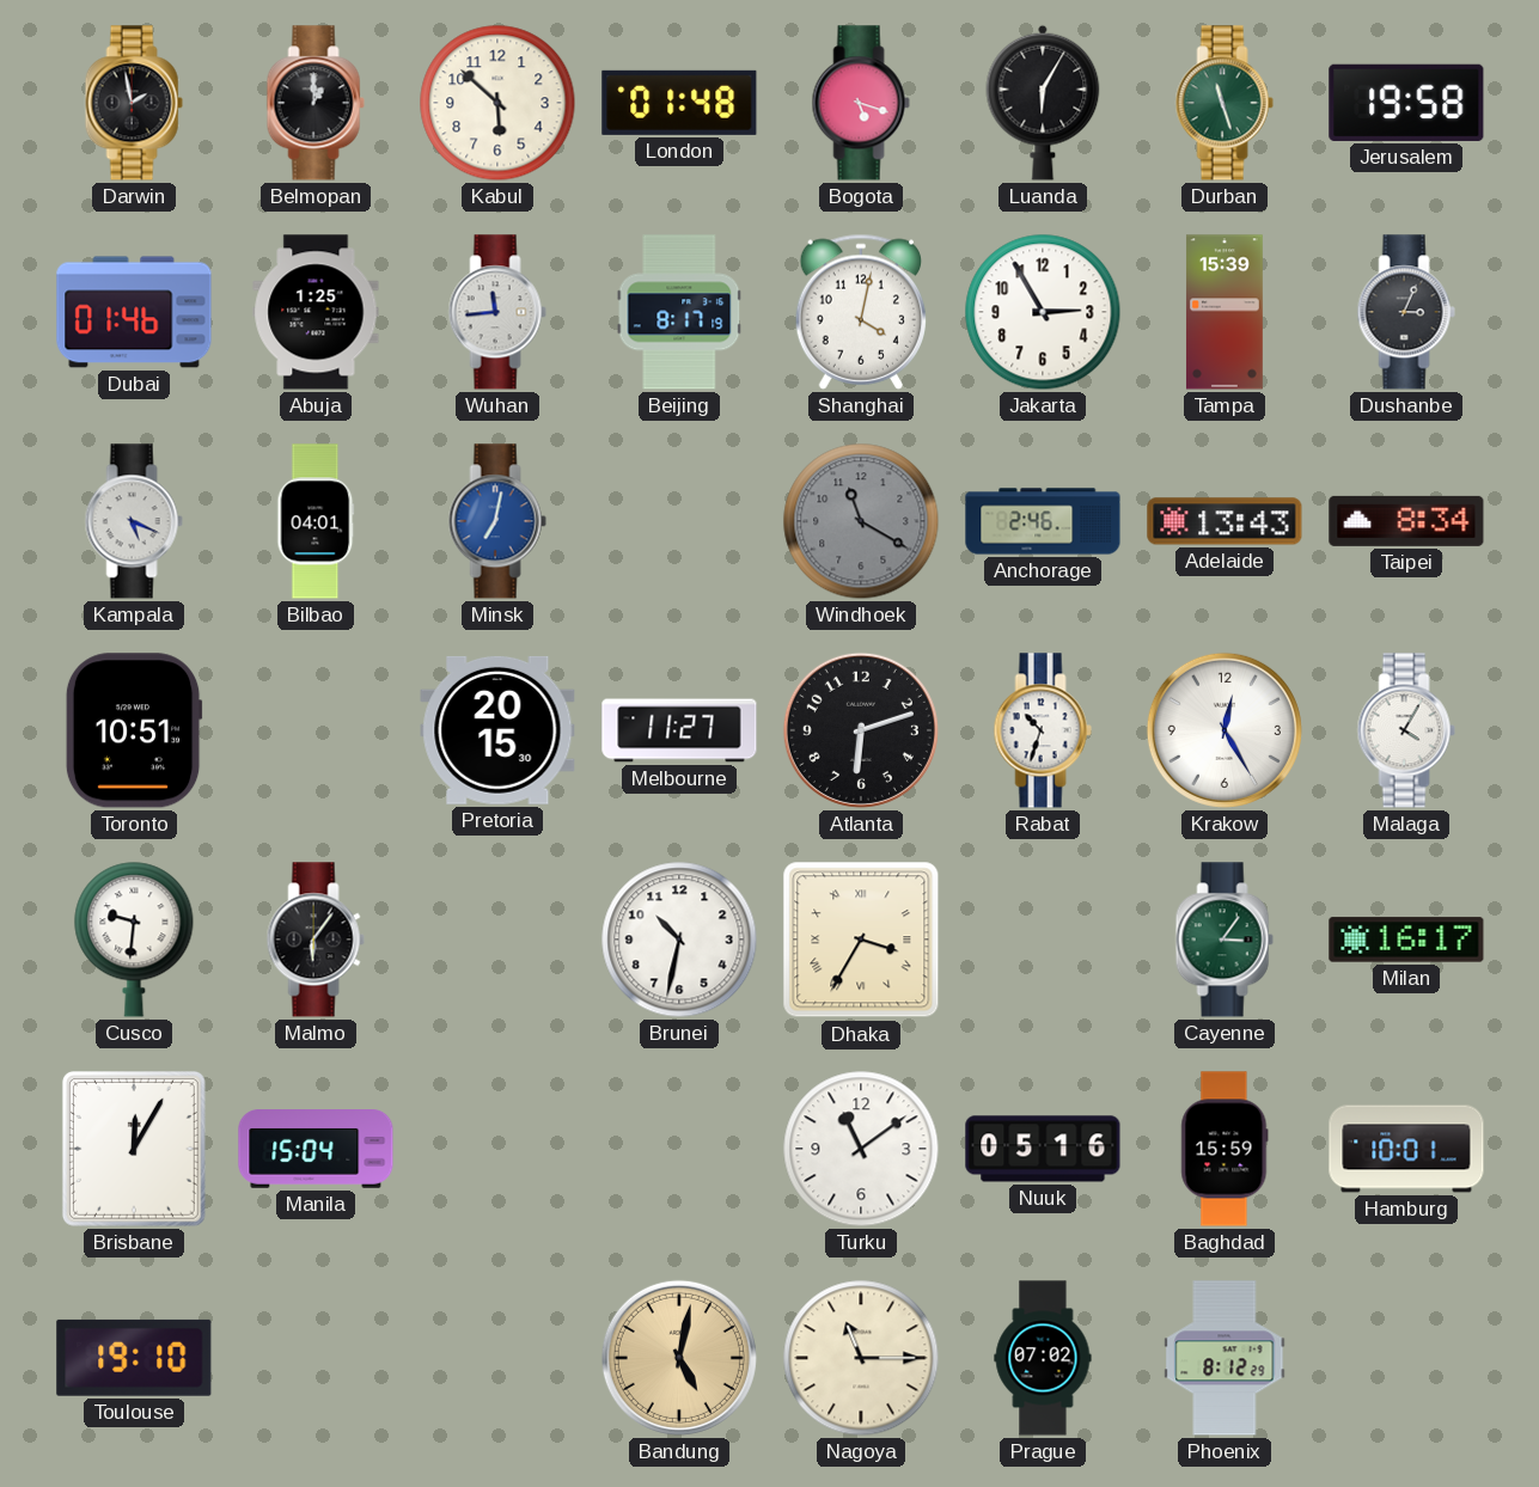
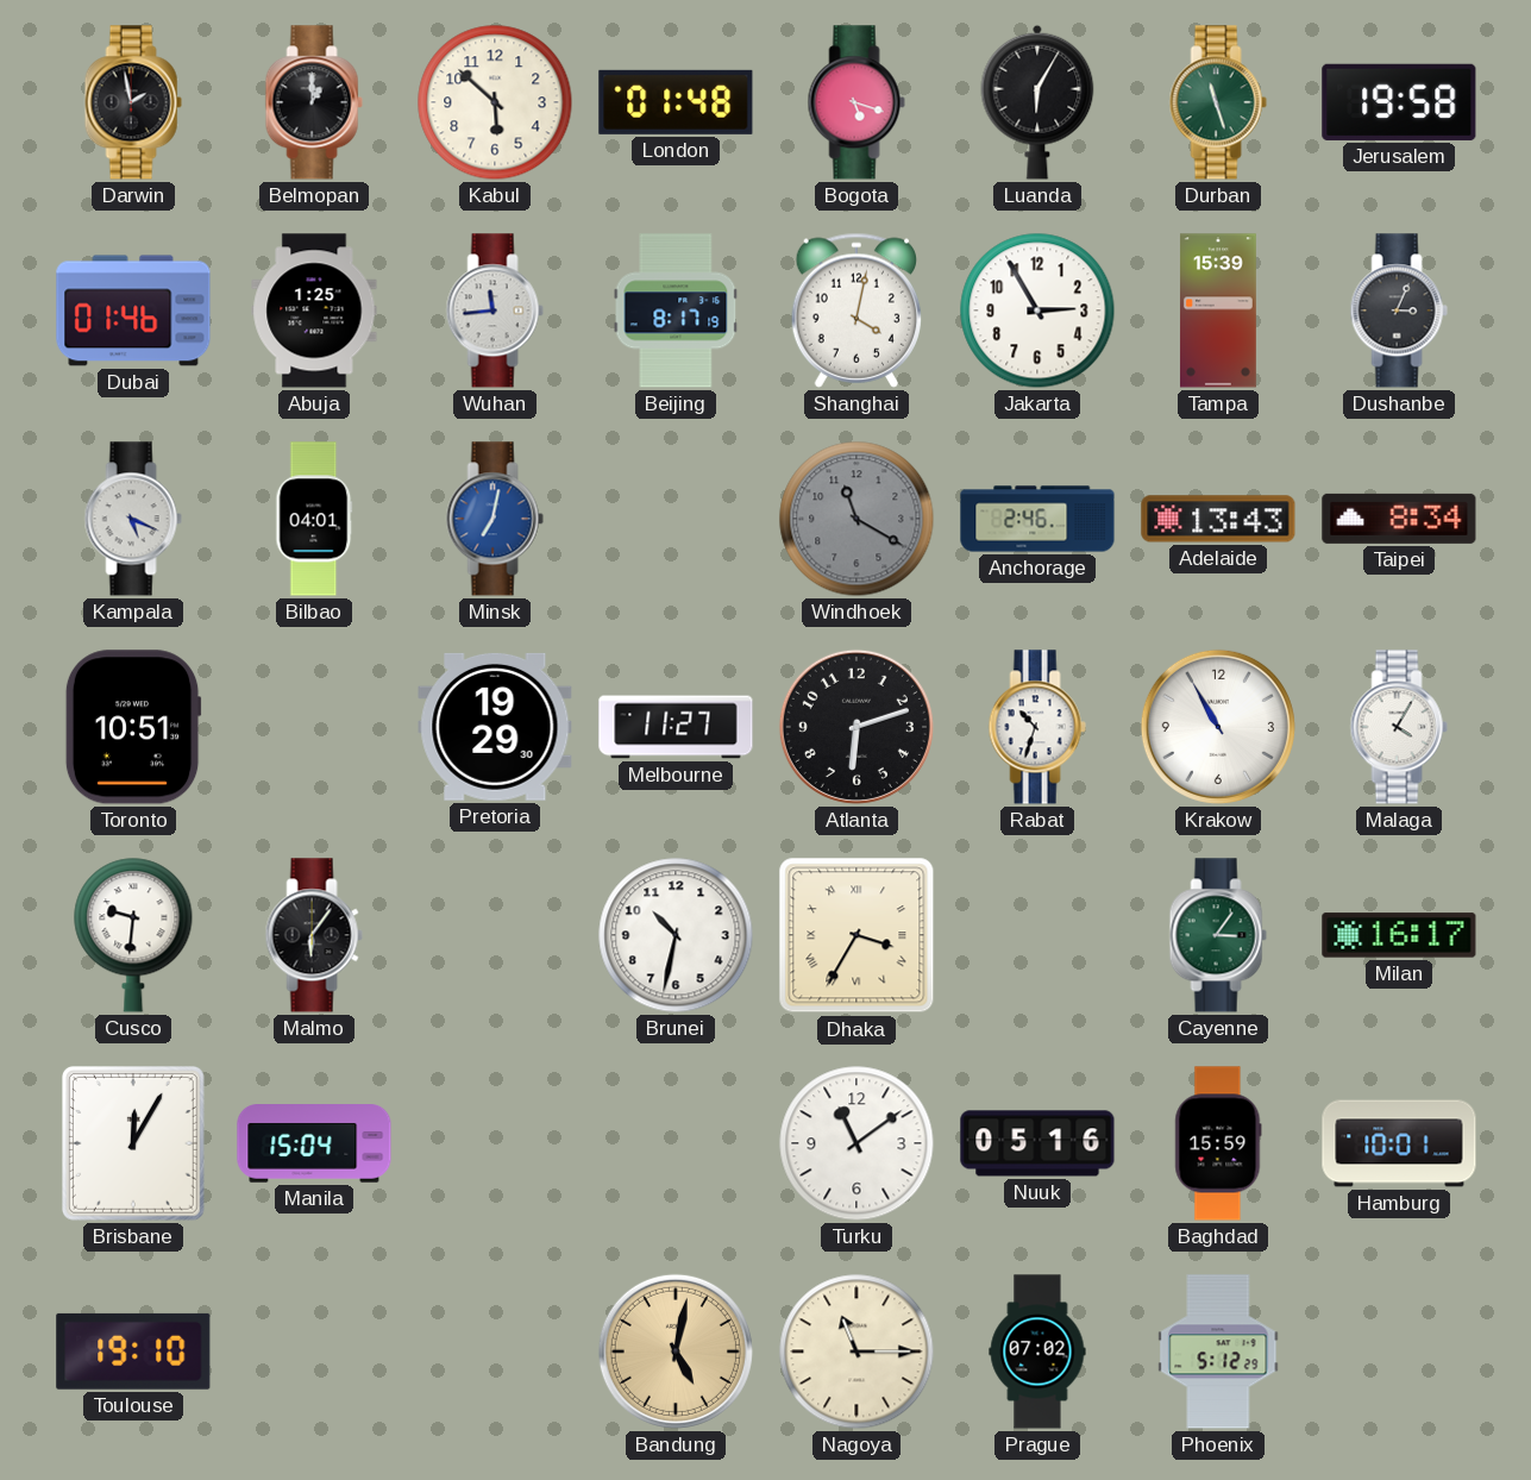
Pretoria: 20:15 -> 19:29 (495, 727)
Krakow: 12:25 -> 10:55 (1218, 727)
Phoenix: 8:12 -> 5:12 (1218, 1352)
